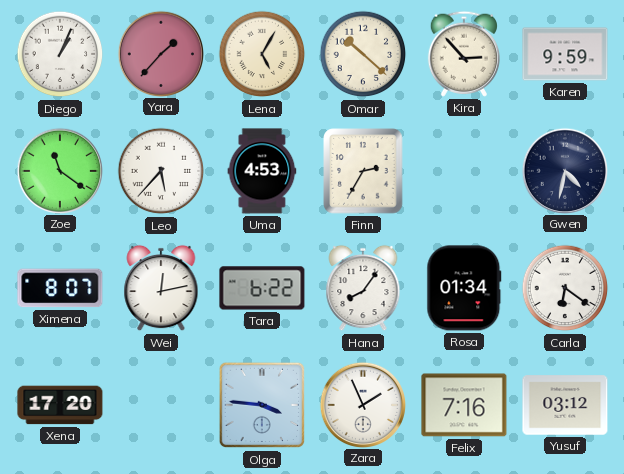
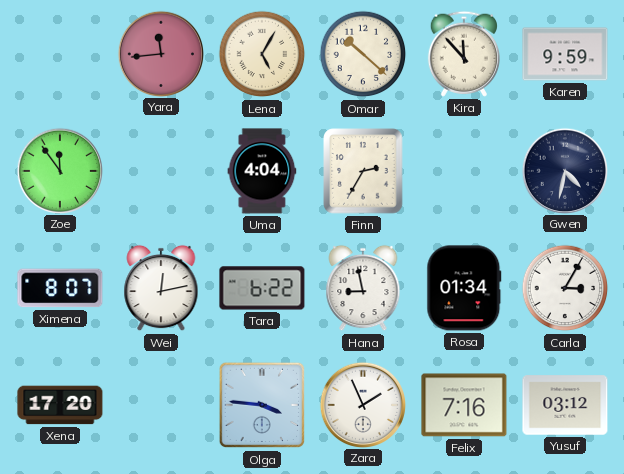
Diego: 1:04 -> none (60, 54)
Yara: 1:37 -> 11:44 (160, 53)
Kira: 2:53 -> 11:53 (464, 54)
Zoe: 11:21 -> 11:54 (59, 170)
Leo: 5:37 -> none (161, 171)
Uma: 4:53 -> 4:04 (262, 171)
Hana: 8:06 -> 8:58 (363, 288)
Carla: 6:21 -> 3:05 (565, 288)
